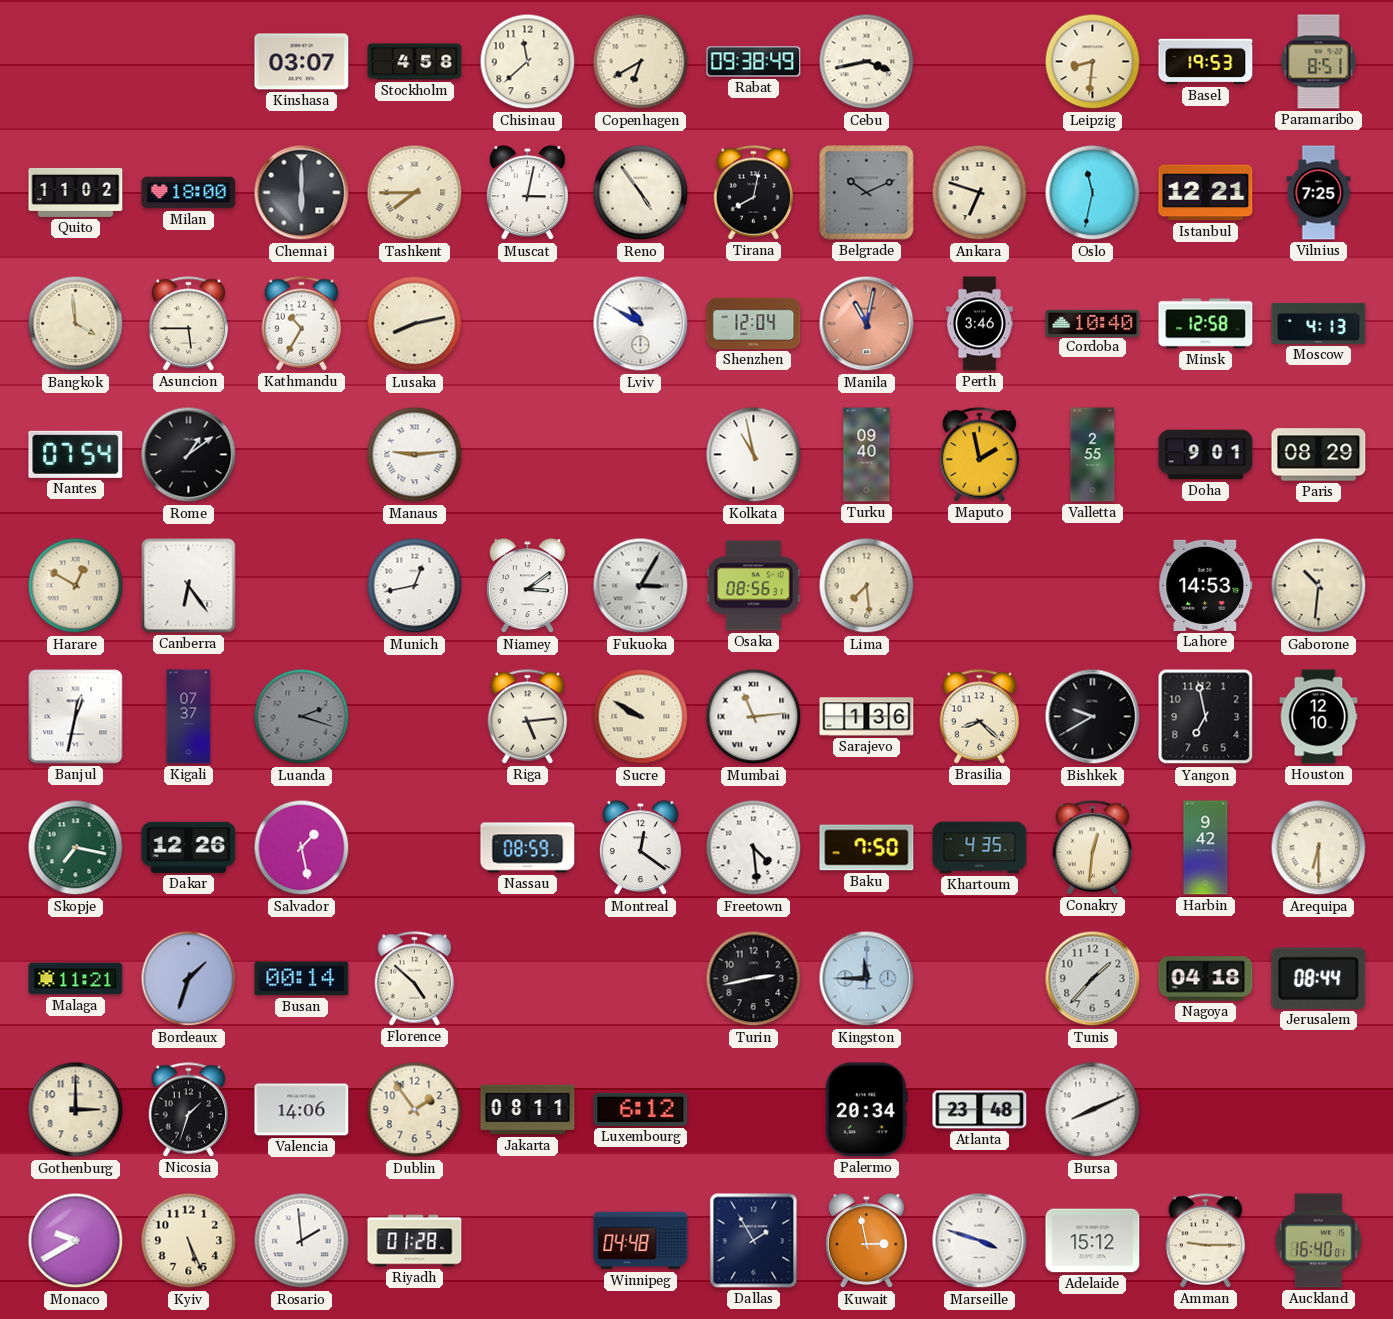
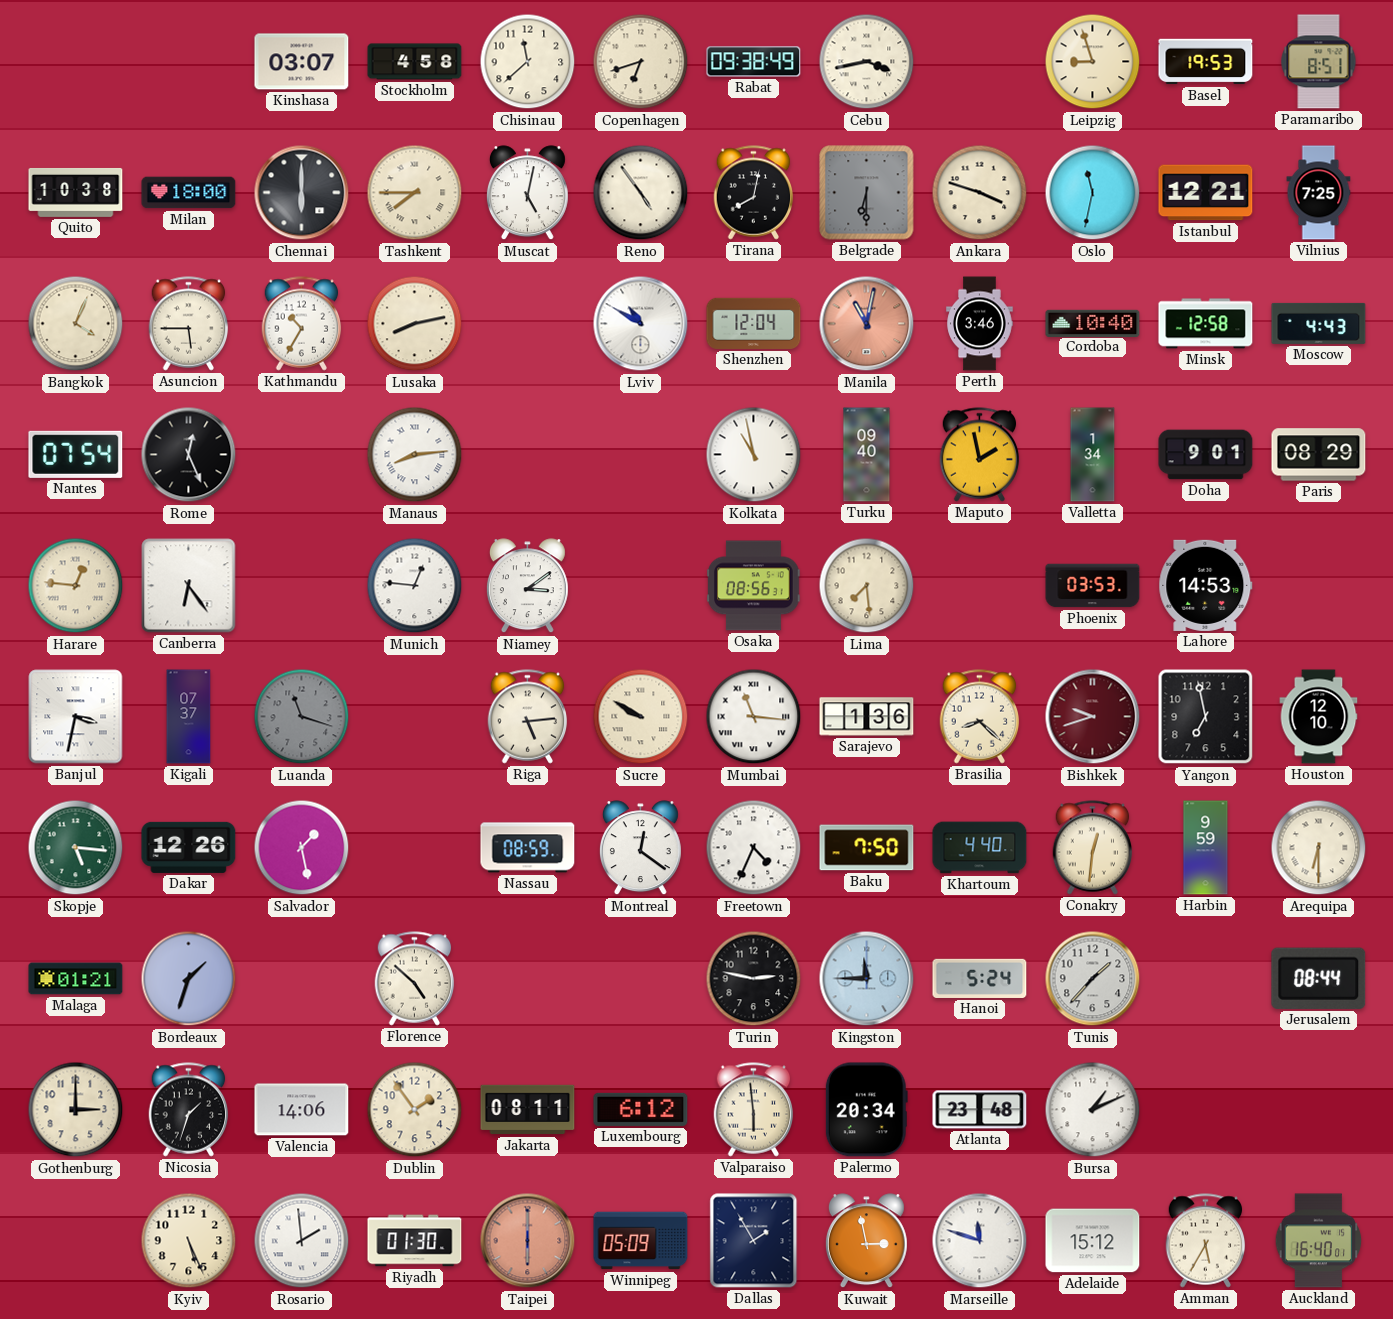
Copenhagen: 6:40 -> 6:42 (641, 62)
Leipzig: 8:31 -> 8:57 (1093, 62)
Quito: 11:02 -> 10:38 (76, 192)
Muscat: 3:02 -> 5:02 (527, 193)
Belgrade: 10:11 -> 6:30 (867, 193)
Ankara: 6:48 -> 3:48 (980, 193)
Bangkok: 3:59 -> 4:04 (76, 324)
Moscow: 4:13 -> 4:43 (1319, 323)
Rome: 1:09 -> 12:26 (189, 455)
Manaus: 9:14 -> 8:14 (415, 455)
Valletta: 2:55 -> 1:34 (1093, 455)
Harare: 12:50 -> 12:46 (76, 586)
Munich: 12:43 -> 12:46 (415, 586)
Fukuoka: 3:05 -> none (641, 586)
Phoenix: none -> 03:53 (1093, 586)
Gaborone: 10:31 -> none (1319, 586)
Banjul: 12:32 -> 3:32 (76, 717)
Luanda: 2:18 -> 11:18 (302, 717)
Mumbai: 11:14 -> 11:16 (754, 717)
Bishkek: 9:40 -> 9:42 (1093, 717)
Bishkek dial: black -> burgundy (1093, 717)
Skopje: 7:17 -> 5:16 (76, 848)
Freetown: 4:29 -> 4:34 (754, 848)
Khartoum: 4:35 -> 4:40 (980, 848)
Harbin: 9:42 -> 9:59 (1206, 848)
Malaga: 11:21 -> 01:21 (76, 979)
Busan: 00:14 -> none (302, 979)
Turin: 2:43 -> 2:47 (754, 979)
Hanoi: none -> 5:24 (980, 978)
Nagoya: 04:18 -> none (1206, 979)
Valparaiso: none -> 5:59 (754, 1110)
Bursa: 8:11 -> 1:11 (1093, 1110)
Monaco: 9:40 -> none (76, 1241)
Riyadh: 01:28 -> 01:30 (415, 1241)
Taipei: none -> 6:00 (528, 1241)
Winnipeg: 04:48 -> 05:09 (641, 1241)
Marseille: 3:48 -> 11:48 (980, 1241)
Amman: 9:15 -> 5:35 (1206, 1241)
